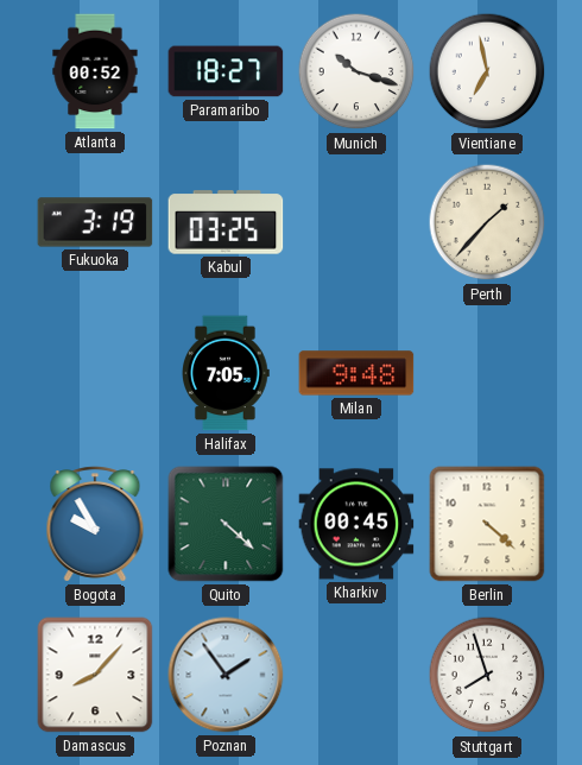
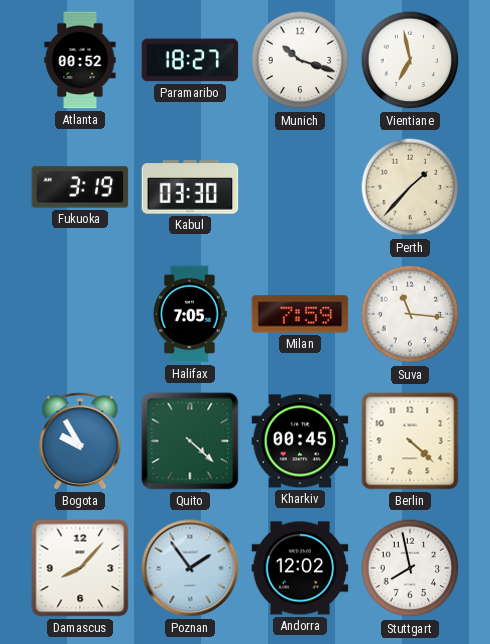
Kabul: 03:25 -> 03:30 (190, 187)
Milan: 9:48 -> 7:59 (300, 314)
Suva: none -> 11:16 (410, 314)
Andorra: none -> 12:02 (300, 568)
Stuttgart: 7:57 -> 7:58 (410, 568)
